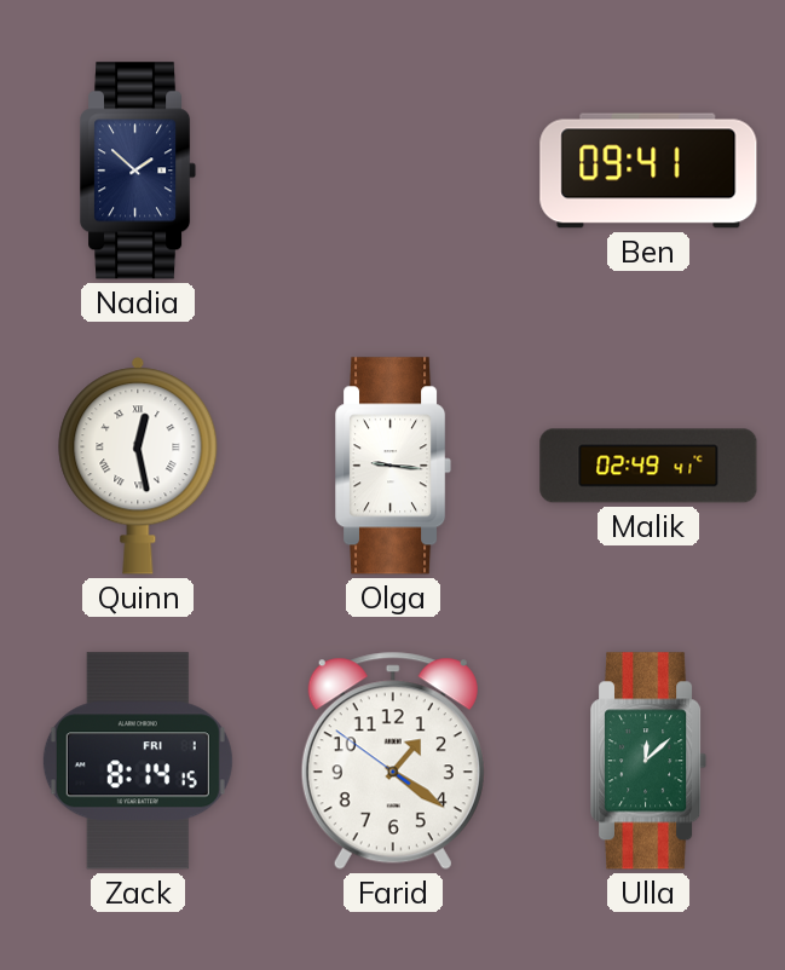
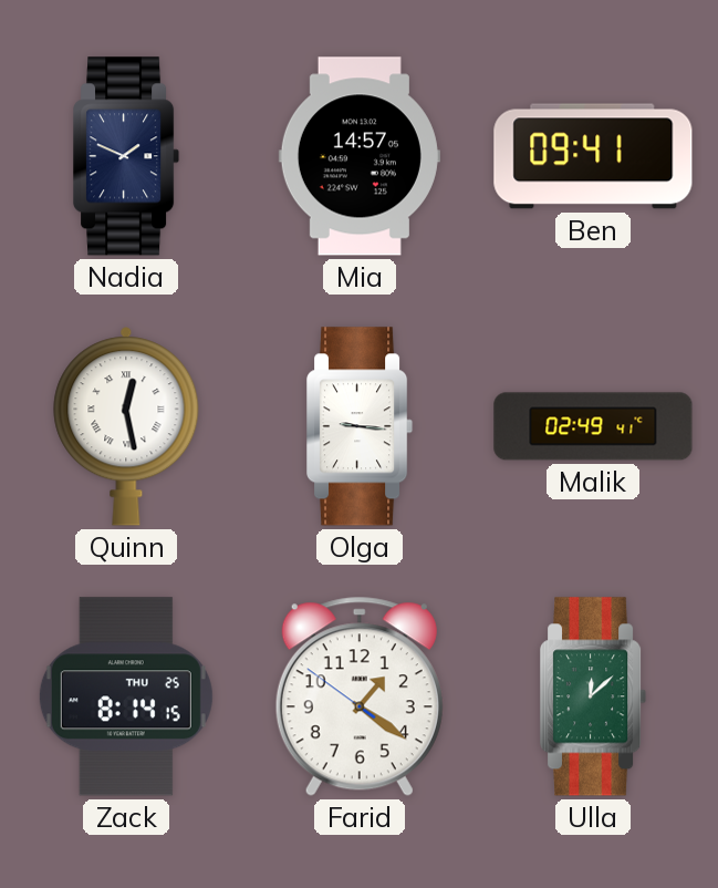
Nadia: 1:52 -> 1:49 (127, 156)
Mia: none -> 14:57 (360, 156)
Zack date: FRI 1 -> THU 25 (126, 696)
